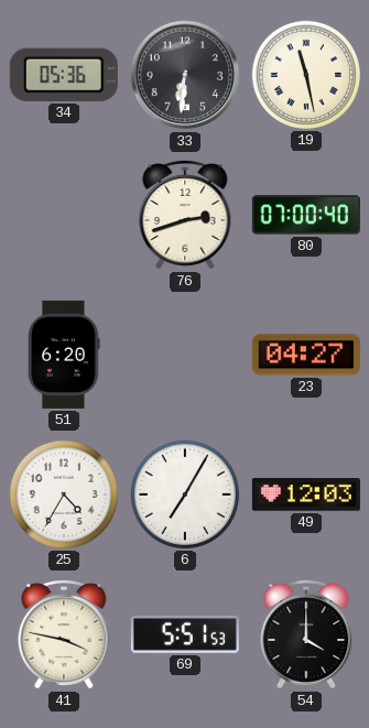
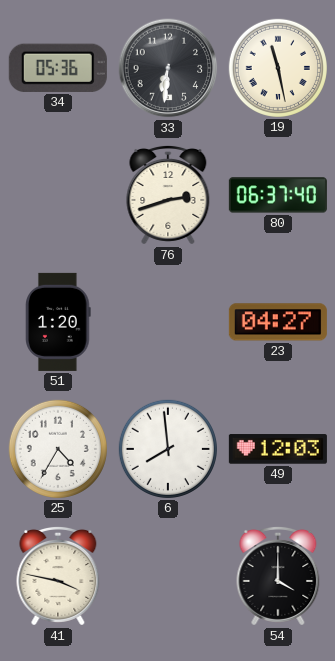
80: 07:00 -> 06:37 (278, 195)
51: 6:20 -> 1:20 (58, 322)
6: 7:05 -> 7:59 (168, 449)
69: 5:51 -> none (185, 634)
